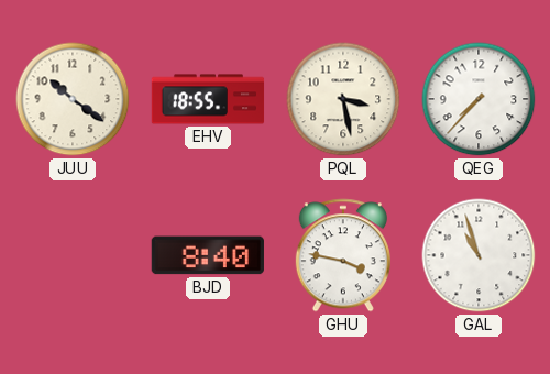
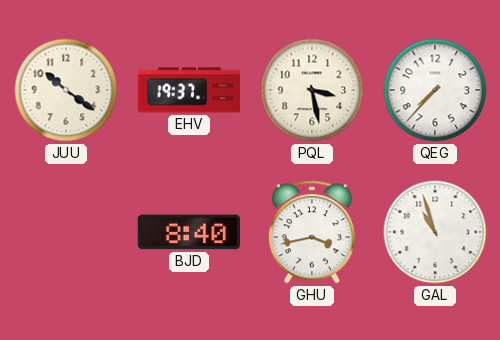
EHV: 18:55 -> 19:37 (189, 90)
GHU: 3:47 -> 3:43 (312, 232)
